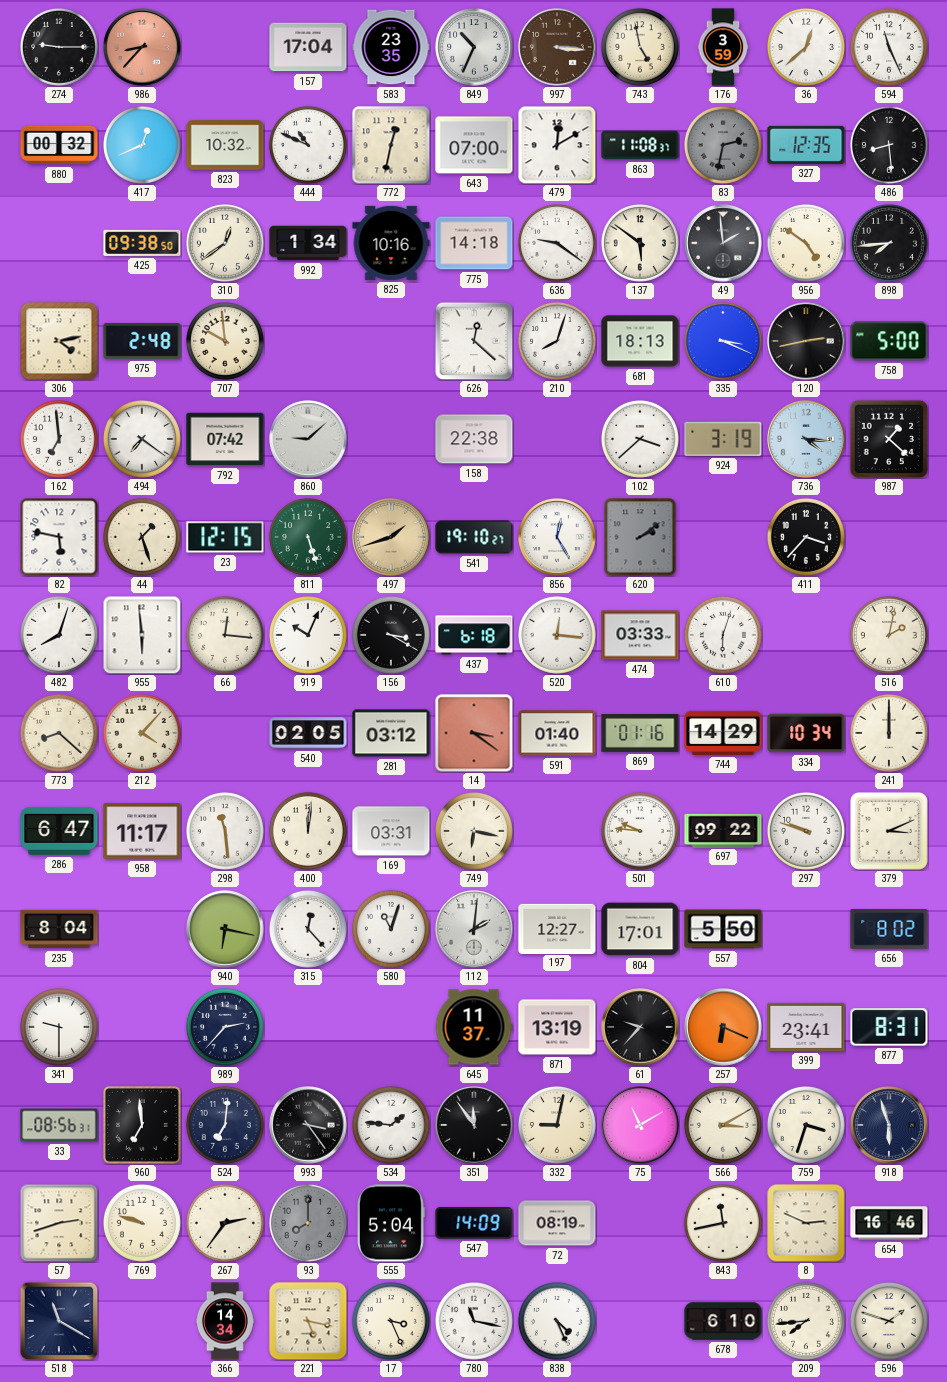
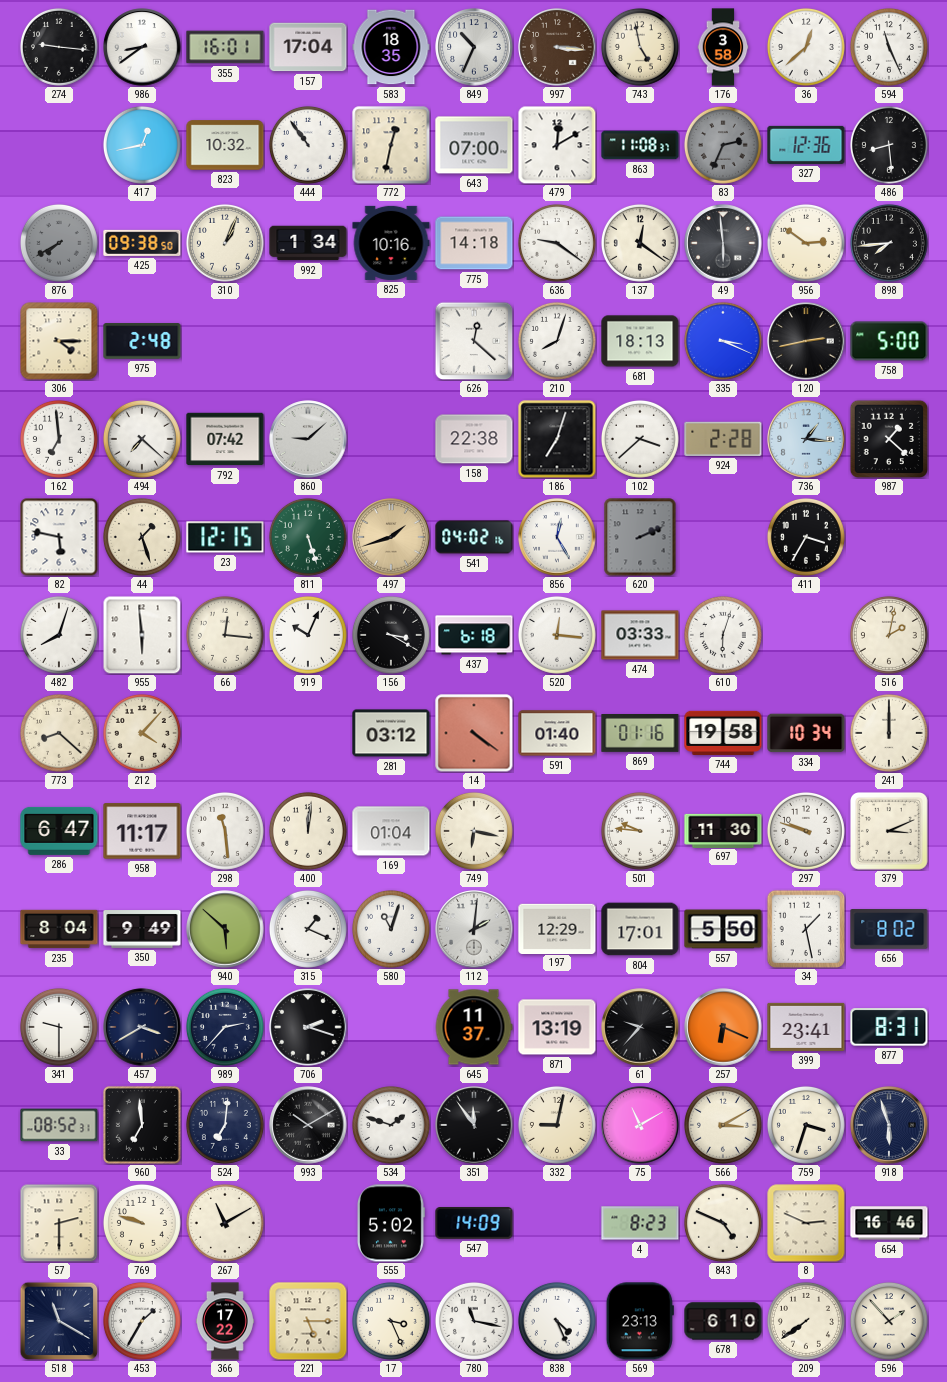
274: 9:15 -> 9:16 (59, 47)
986: 8:37 -> 8:39 (142, 47)
986 dial: salmon -> white (142, 47)
355: none -> 16:01 (225, 47)
583: 23:35 -> 18:35 (391, 47)
176: 3:59 -> 3:58 (723, 47)
880: 00:32 -> none (59, 145)
417: 12:41 -> 12:43 (142, 145)
444: 10:49 -> 10:54 (308, 145)
83: 2:32 -> 2:34 (723, 145)
327: 12:35 -> 12:36 (806, 145)
876: none -> 7:40 (59, 243)
310: 12:39 -> 1:04 (225, 243)
137: 5:51 -> 12:21 (640, 243)
49: 1:59 -> 5:59 (723, 243)
956: 4:51 -> 2:51 (806, 243)
306: 4:13 -> 4:15 (59, 341)
707: 9:59 -> none (225, 341)
494: 7:21 -> 7:22 (142, 439)
186: none -> 7:03 (557, 439)
924: 3:19 -> 2:28 (723, 439)
736: 4:16 -> 1:16 (806, 439)
541: 19:10 -> 04:02 (474, 537)
620: 2:09 -> 2:11 (640, 537)
411: 3:37 -> 3:35 (806, 537)
540: 02:05 -> none (308, 733)
14: 3:21 -> 4:21 (474, 733)
744: 14:29 -> 19:58 (723, 733)
169: 03:31 -> 01:04 (391, 831)
697: 09:22 -> 11:30 (723, 830)
350: none -> 9:49 (142, 929)
940: 6:17 -> 5:52 (225, 929)
315: 12:23 -> 1:19 (308, 929)
197: 12:27 -> 12:29 (557, 928)
34: none -> 1:28 (806, 929)
457: none -> 3:40 (142, 1027)
706: none -> 2:18 (308, 1027)
33: 08:56 -> 08:52 (59, 1125)
993: 3:24 -> 10:10 (308, 1125)
534: 1:46 -> 1:48 (391, 1125)
57: 2:42 -> 2:30 (59, 1223)
267: 2:36 -> 11:10 (225, 1223)
93: 8:00 -> none (308, 1223)
555: 5:04 -> 5:02 (390, 1223)
72: 08:19 -> none (557, 1223)
4: none -> 8:23 (640, 1223)
843: 11:43 -> 4:49 (723, 1223)
453: none -> 1:35 (142, 1321)
366: 14:34 -> 17:22 (225, 1321)
221: 5:17 -> 5:15 (308, 1321)
569: none -> 23:13 (640, 1321)
209: 7:44 -> 7:39 (806, 1321)
596: 1:48 -> 1:53 (889, 1321)
